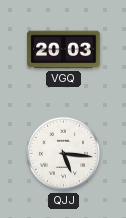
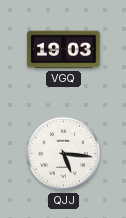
VGQ: 20:03 -> 19:03 (64, 50)
